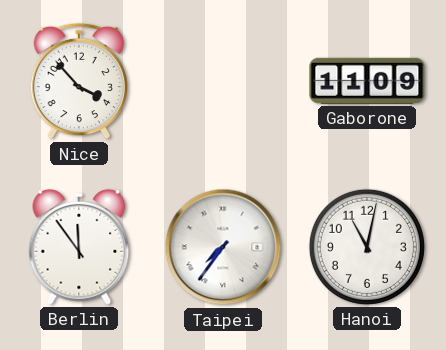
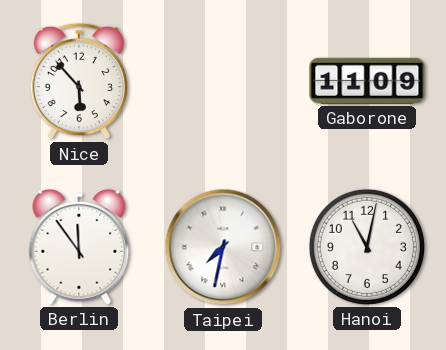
Nice: 3:53 -> 5:53 (78, 81)
Taipei: 7:36 -> 7:32 (223, 247)
